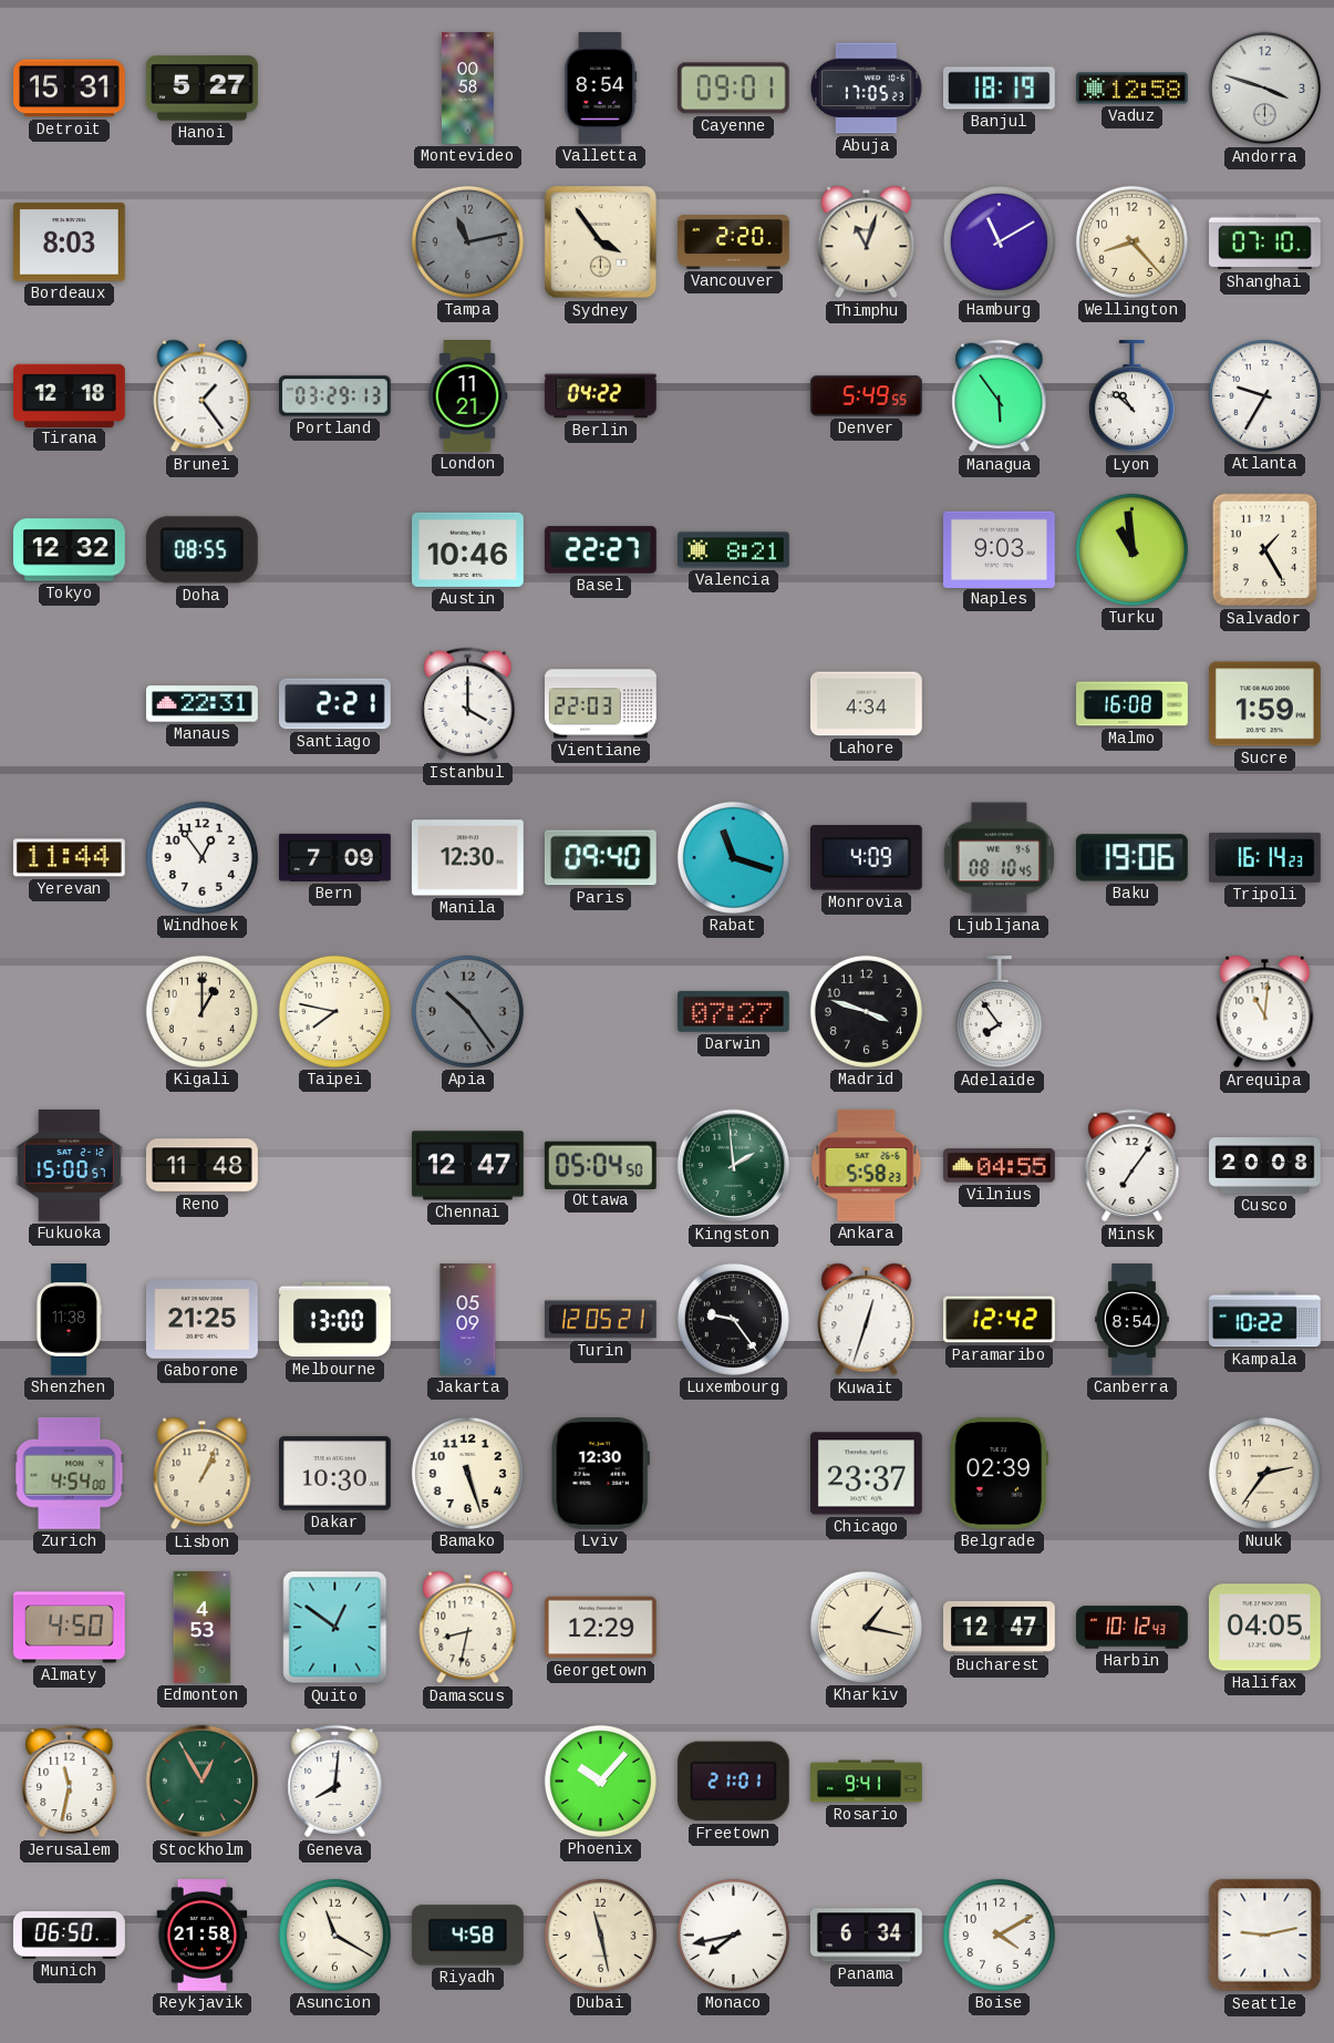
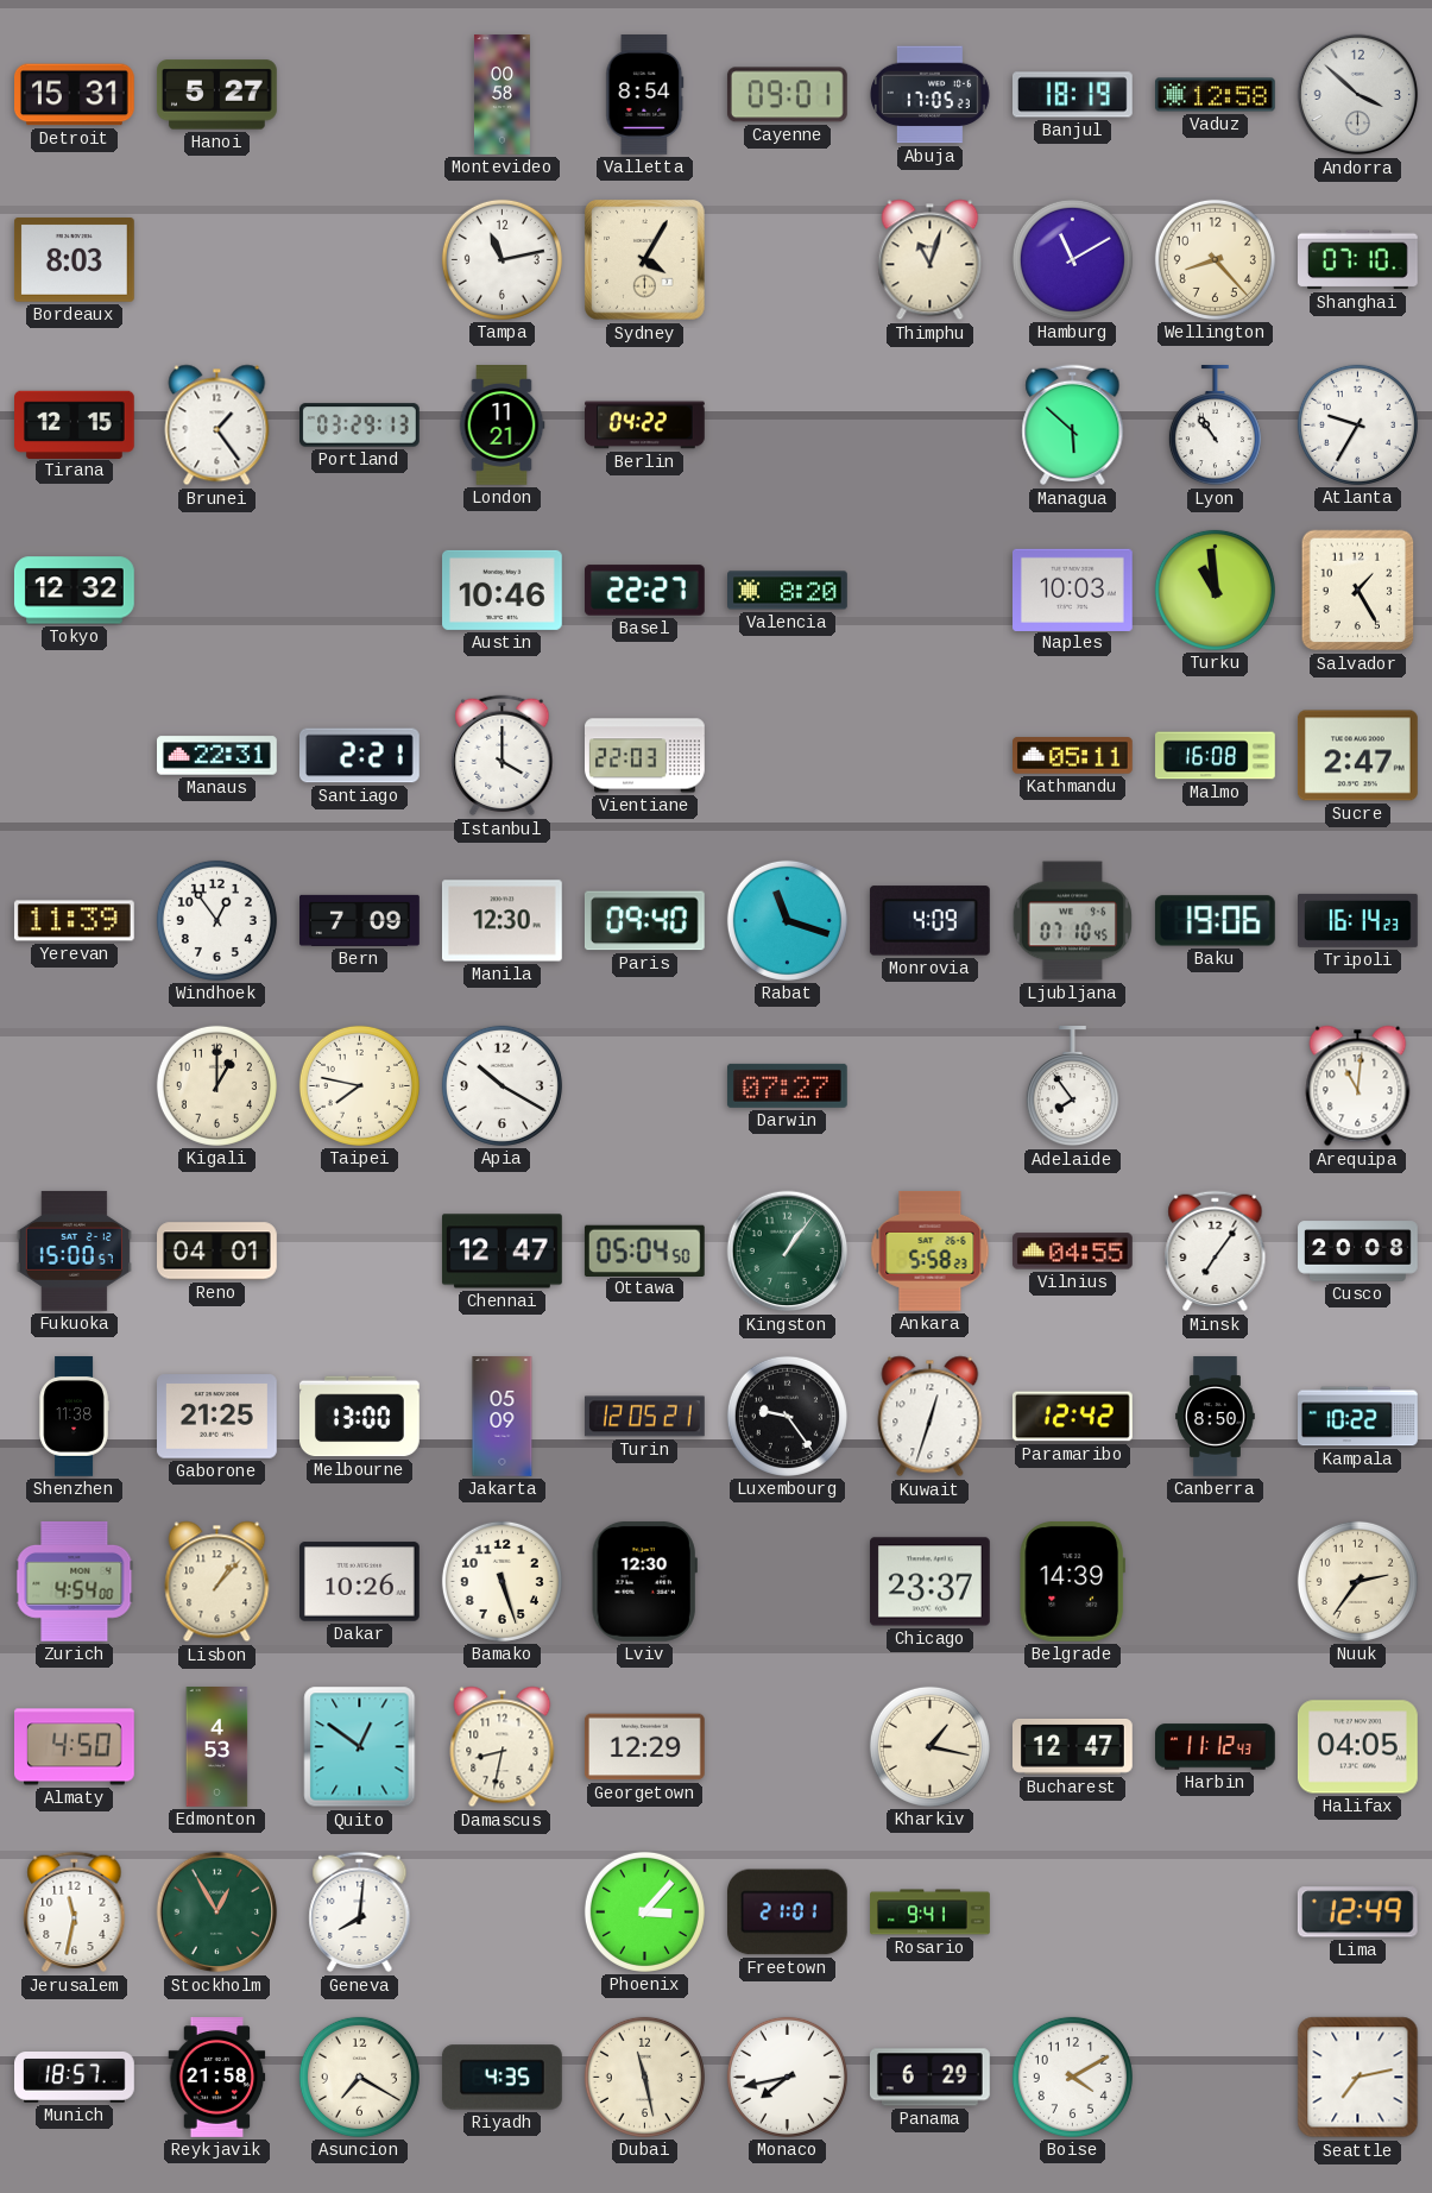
Andorra: 3:48 -> 3:52 (1358, 95)
Tampa dial: grey -> white (501, 259)
Sydney: 3:54 -> 4:05 (645, 260)
Vancouver: 2:20 -> none (734, 243)
Tirana: 12:18 -> 12:15 (75, 424)
Denver: 5:49 -> none (867, 396)
Managua: 5:54 -> 5:52 (1073, 426)
Lyon: 10:52 -> 10:54 (1215, 427)
Doha: 08:55 -> none (201, 550)
Valencia: 8:21 -> 8:20 (788, 591)
Naples: 9:03 -> 10:03 (1073, 590)
Lahore: 4:34 -> none (867, 704)
Kathmandu: none -> 05:11 (1073, 756)
Sucre: 1:59 -> 2:47 (1357, 756)
Yerevan: 11:44 -> 11:39 (74, 921)
Ljubljana: 08:10 -> 07:10 (1072, 921)
Apia: 10:24 -> 10:20 (501, 1085)
Apia dial: grey -> white (501, 1085)
Madrid: 3:48 -> none (866, 1011)
Reno: 11:48 -> 04:01 (217, 1252)
Kingston: 1:59 -> 1:06 (788, 1252)
Canberra: 8:54 -> 8:50 (1216, 1417)
Lisbon: 1:04 -> 1:07 (217, 1582)
Dakar: 10:30 -> 10:26 (360, 1582)
Belgrade: 02:39 -> 14:39 (1072, 1581)
Harbin: 10:12 -> 11:12 (1216, 1747)
Phoenix: 10:07 -> 3:07 (644, 1911)
Lima: none -> 12:49 (1357, 1912)
Munich: 06:50 -> 18:57 (75, 2078)
Asuncion: 11:20 -> 7:20 (359, 2077)
Riyadh: 4:58 -> 4:35 (501, 2078)
Panama: 6:34 -> 6:29 (929, 2078)
Seattle: 9:13 -> 7:13 (1358, 2078)
